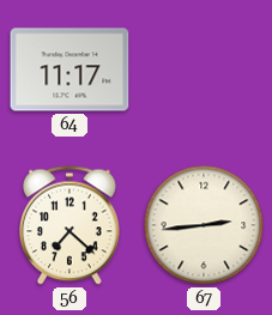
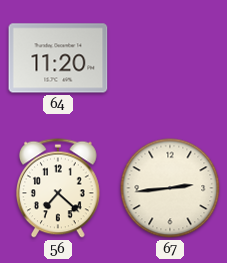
64: 11:17 -> 11:20 (58, 58)
